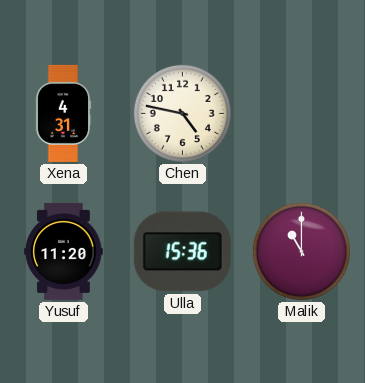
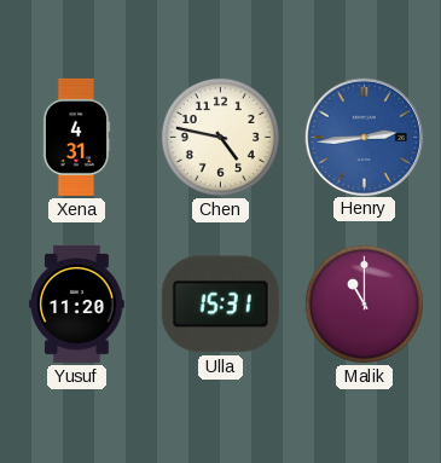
Henry: none -> 2:44 (364, 137)
Ulla: 15:36 -> 15:31 (220, 305)
